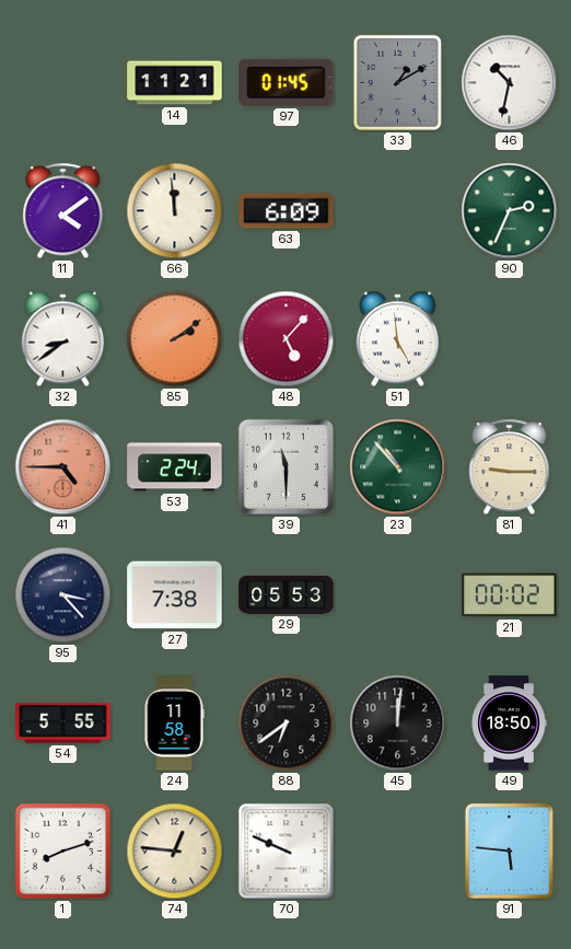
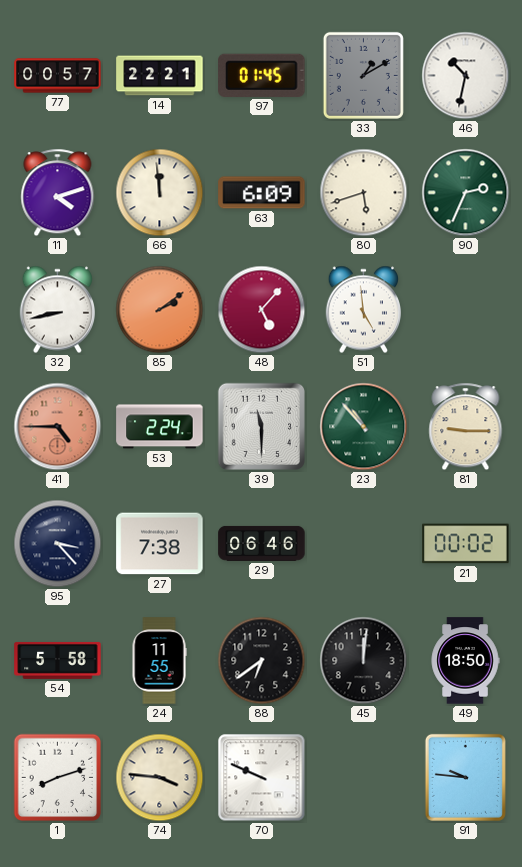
77: none -> 00:57 (58, 76)
14: 11:21 -> 22:21 (160, 76)
11: 4:09 -> 4:12 (58, 193)
80: none -> 5:42 (364, 193)
32: 8:39 -> 8:43 (57, 310)
29: 05:53 -> 06:46 (262, 543)
54: 5:55 -> 5:58 (58, 660)
24: 11:58 -> 11:55 (159, 661)
74: 12:46 -> 3:46 (160, 778)
91: 5:46 -> 9:46 (465, 777)
